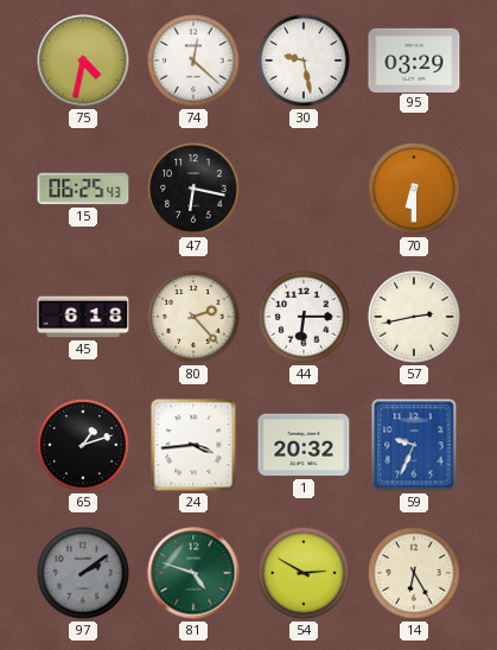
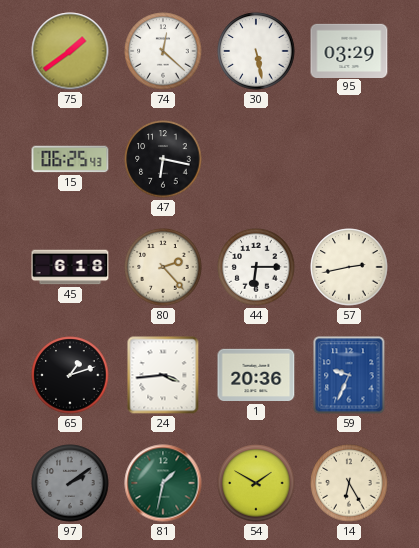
75: 4:32 -> 1:39 (70, 51)
30: 9:28 -> 5:28 (256, 51)
70: 6:30 -> none (414, 189)
1: 20:32 -> 20:36 (256, 375)
81: 4:48 -> 1:32 (163, 483)
54: 2:50 -> 1:50 (256, 483)
